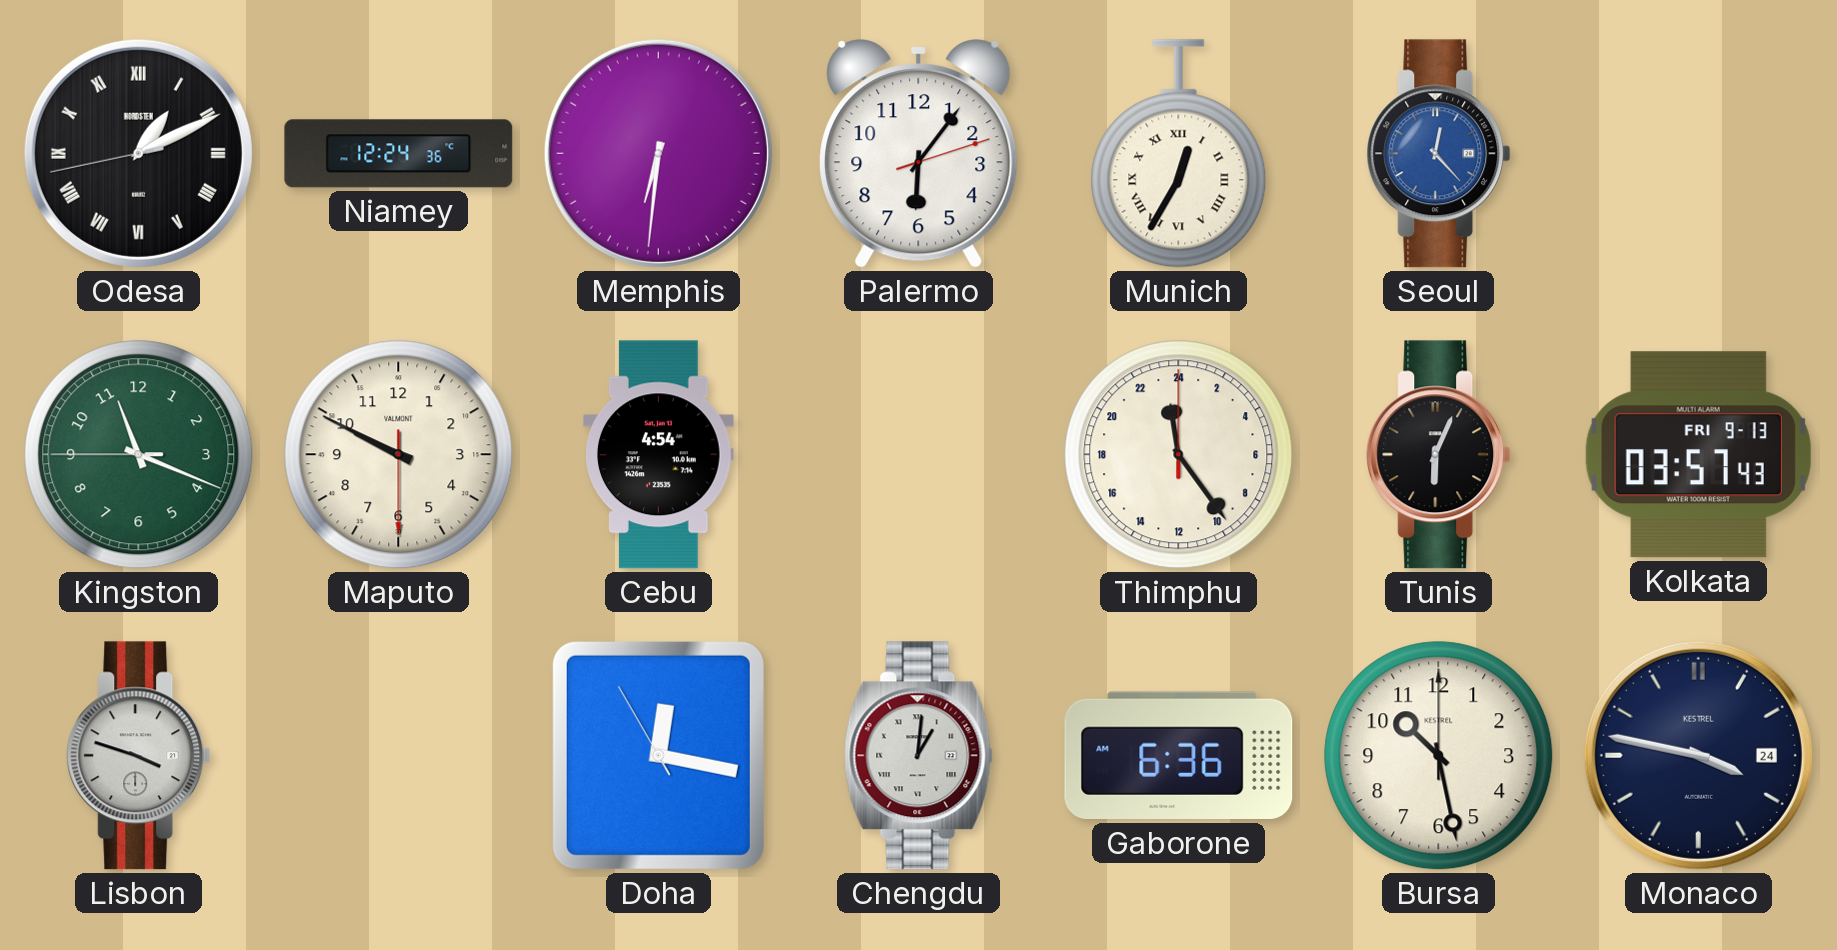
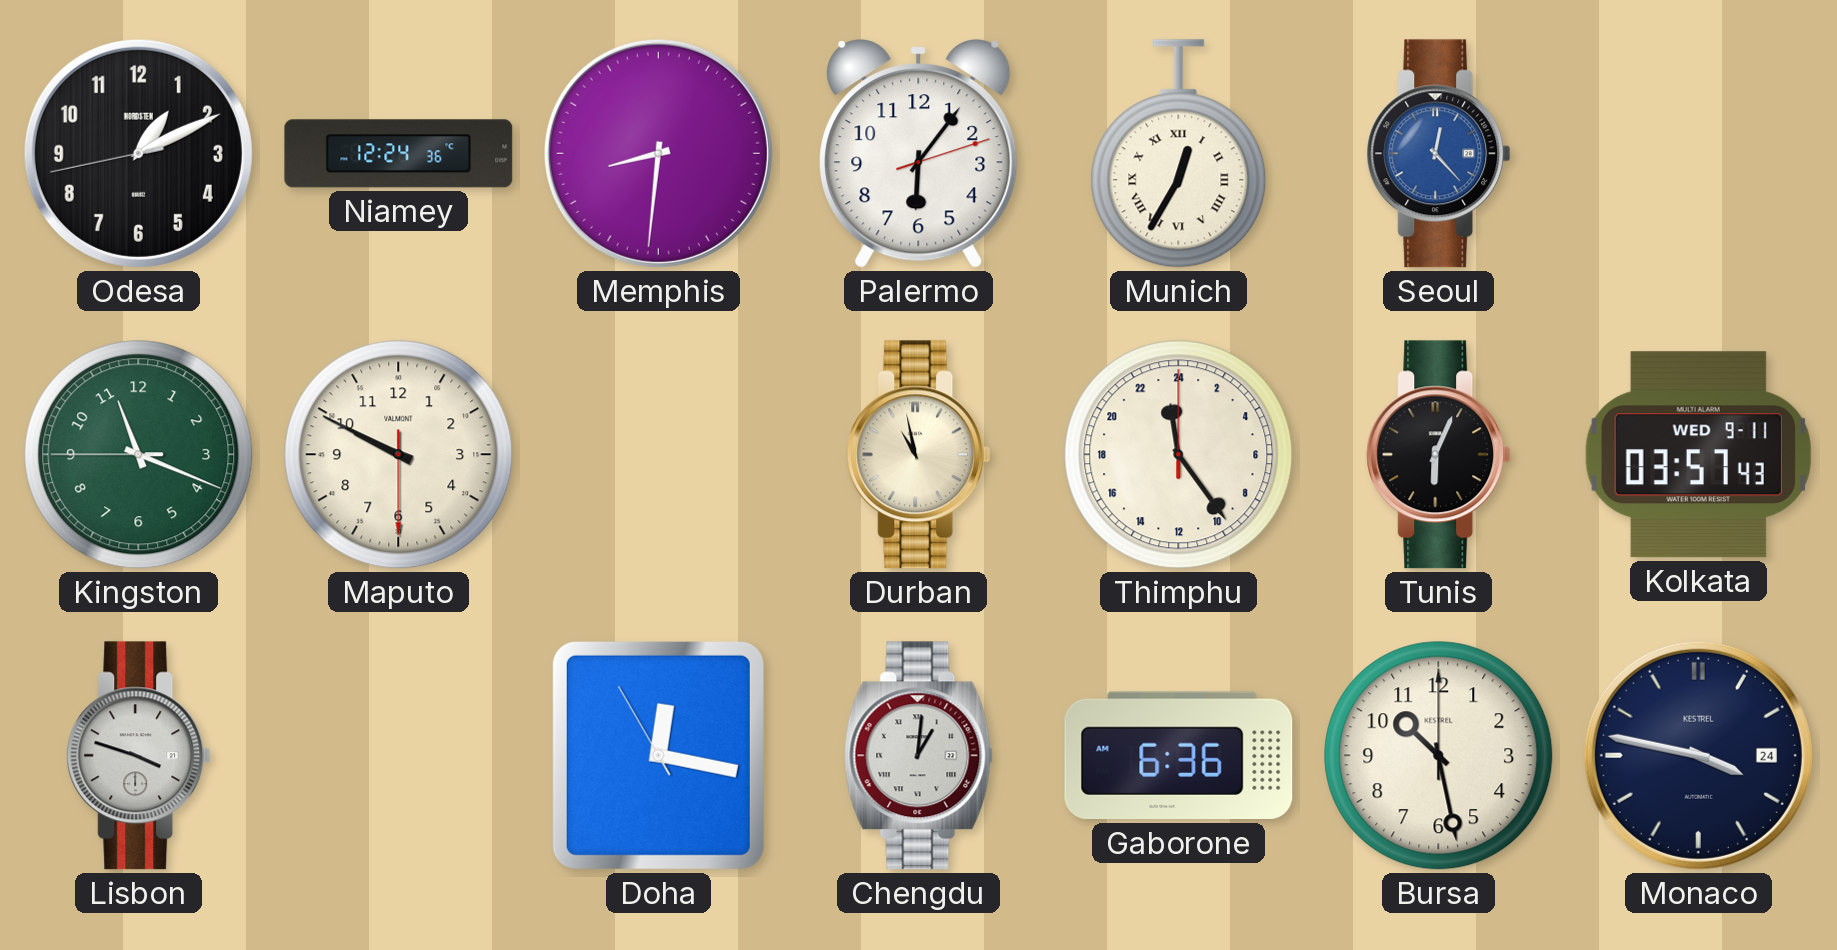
Odesa numerals: Roman -> Arabic (138, 153)
Memphis: 6:31 -> 8:31 (658, 153)
Cebu: 4:54 -> none (659, 455)
Durban: none -> 10:58 (919, 455)
Kolkata date: FRI 9-13 -> WED 9-11 (1698, 455)
